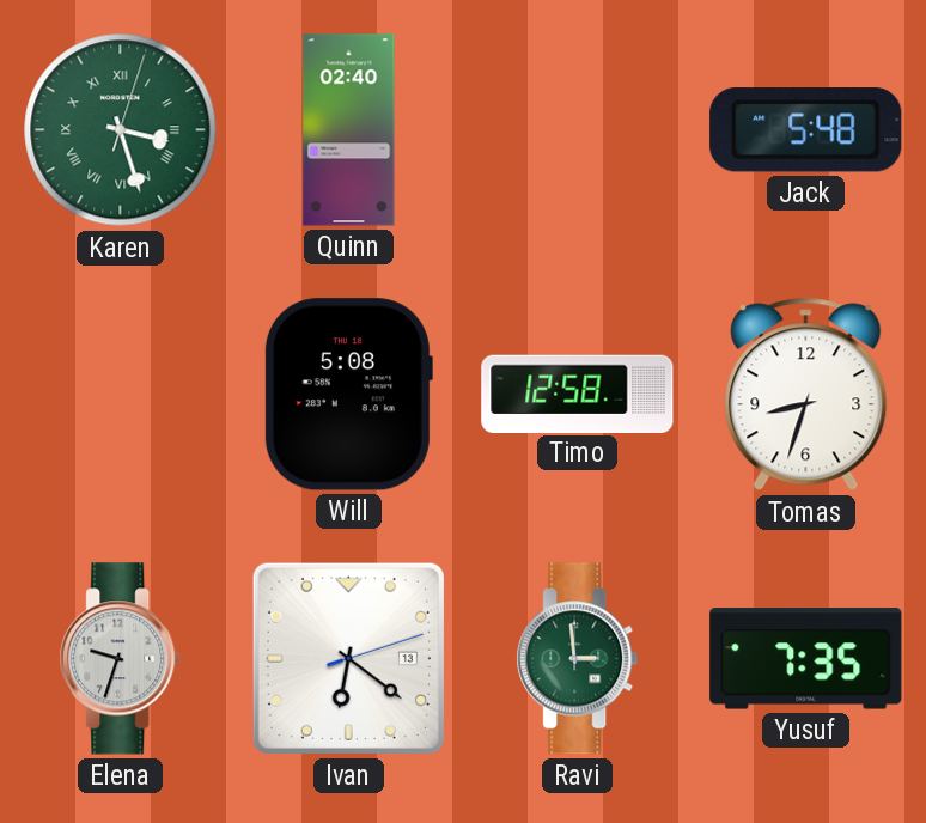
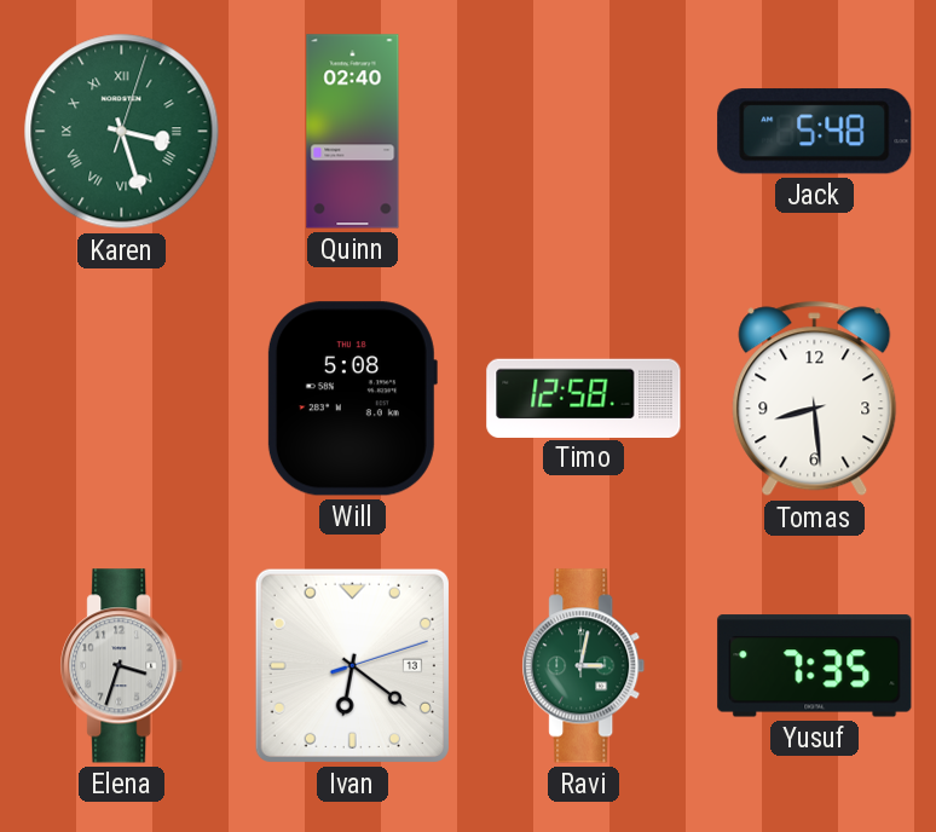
Tomas: 8:33 -> 8:29 (815, 399)
Elena: 9:33 -> 3:33 (122, 666)
Ravi: 2:59 -> 3:02 (584, 666)
